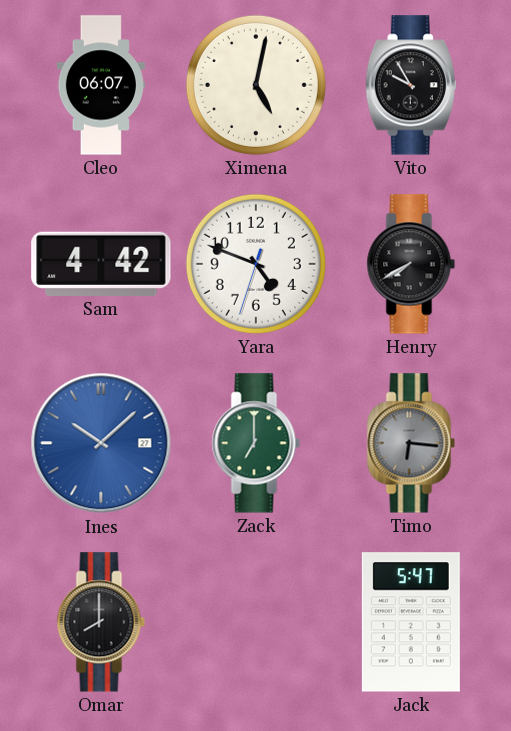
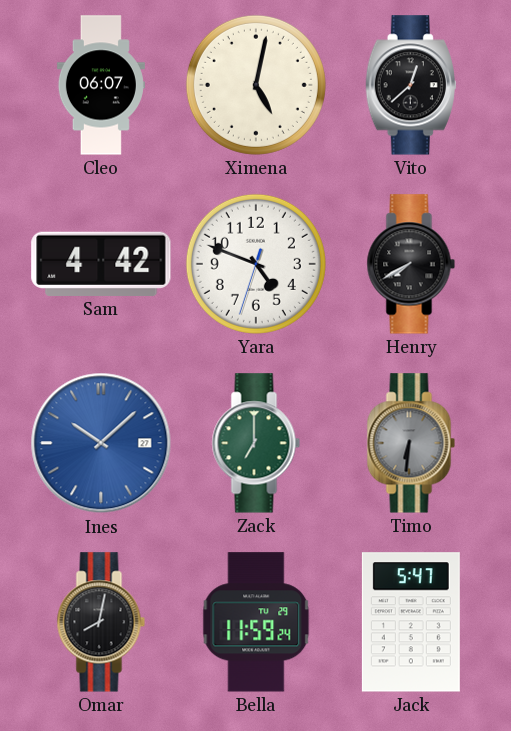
Vito: 9:55 -> 12:38 (411, 85)
Timo: 6:16 -> 6:31 (411, 443)
Omar: 8:00 -> 8:02 (101, 622)
Bella: none -> 11:59 (256, 622)
